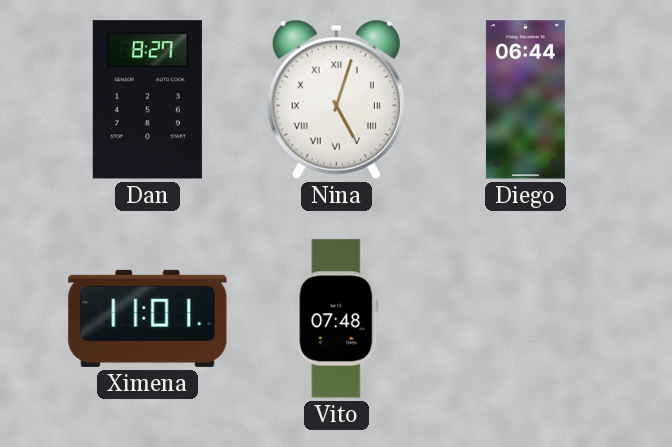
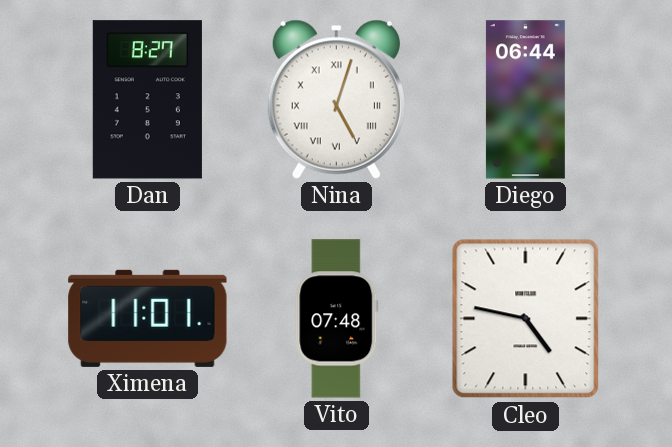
Cleo: none -> 4:47 (526, 319)
